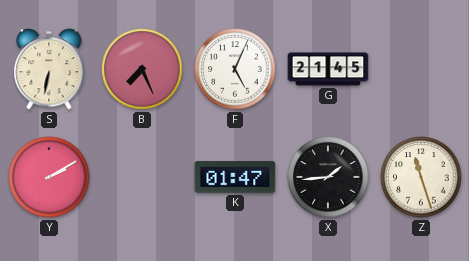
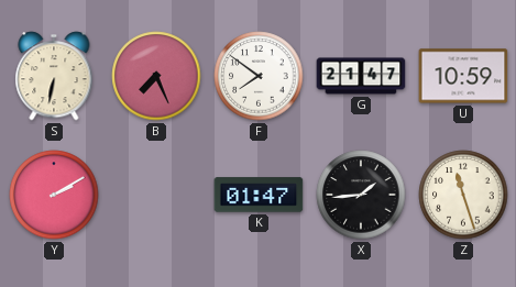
F: 5:04 -> 7:51 (259, 76)
G: 21:45 -> 21:47 (361, 76)
U: none -> 10:59 (463, 76)
